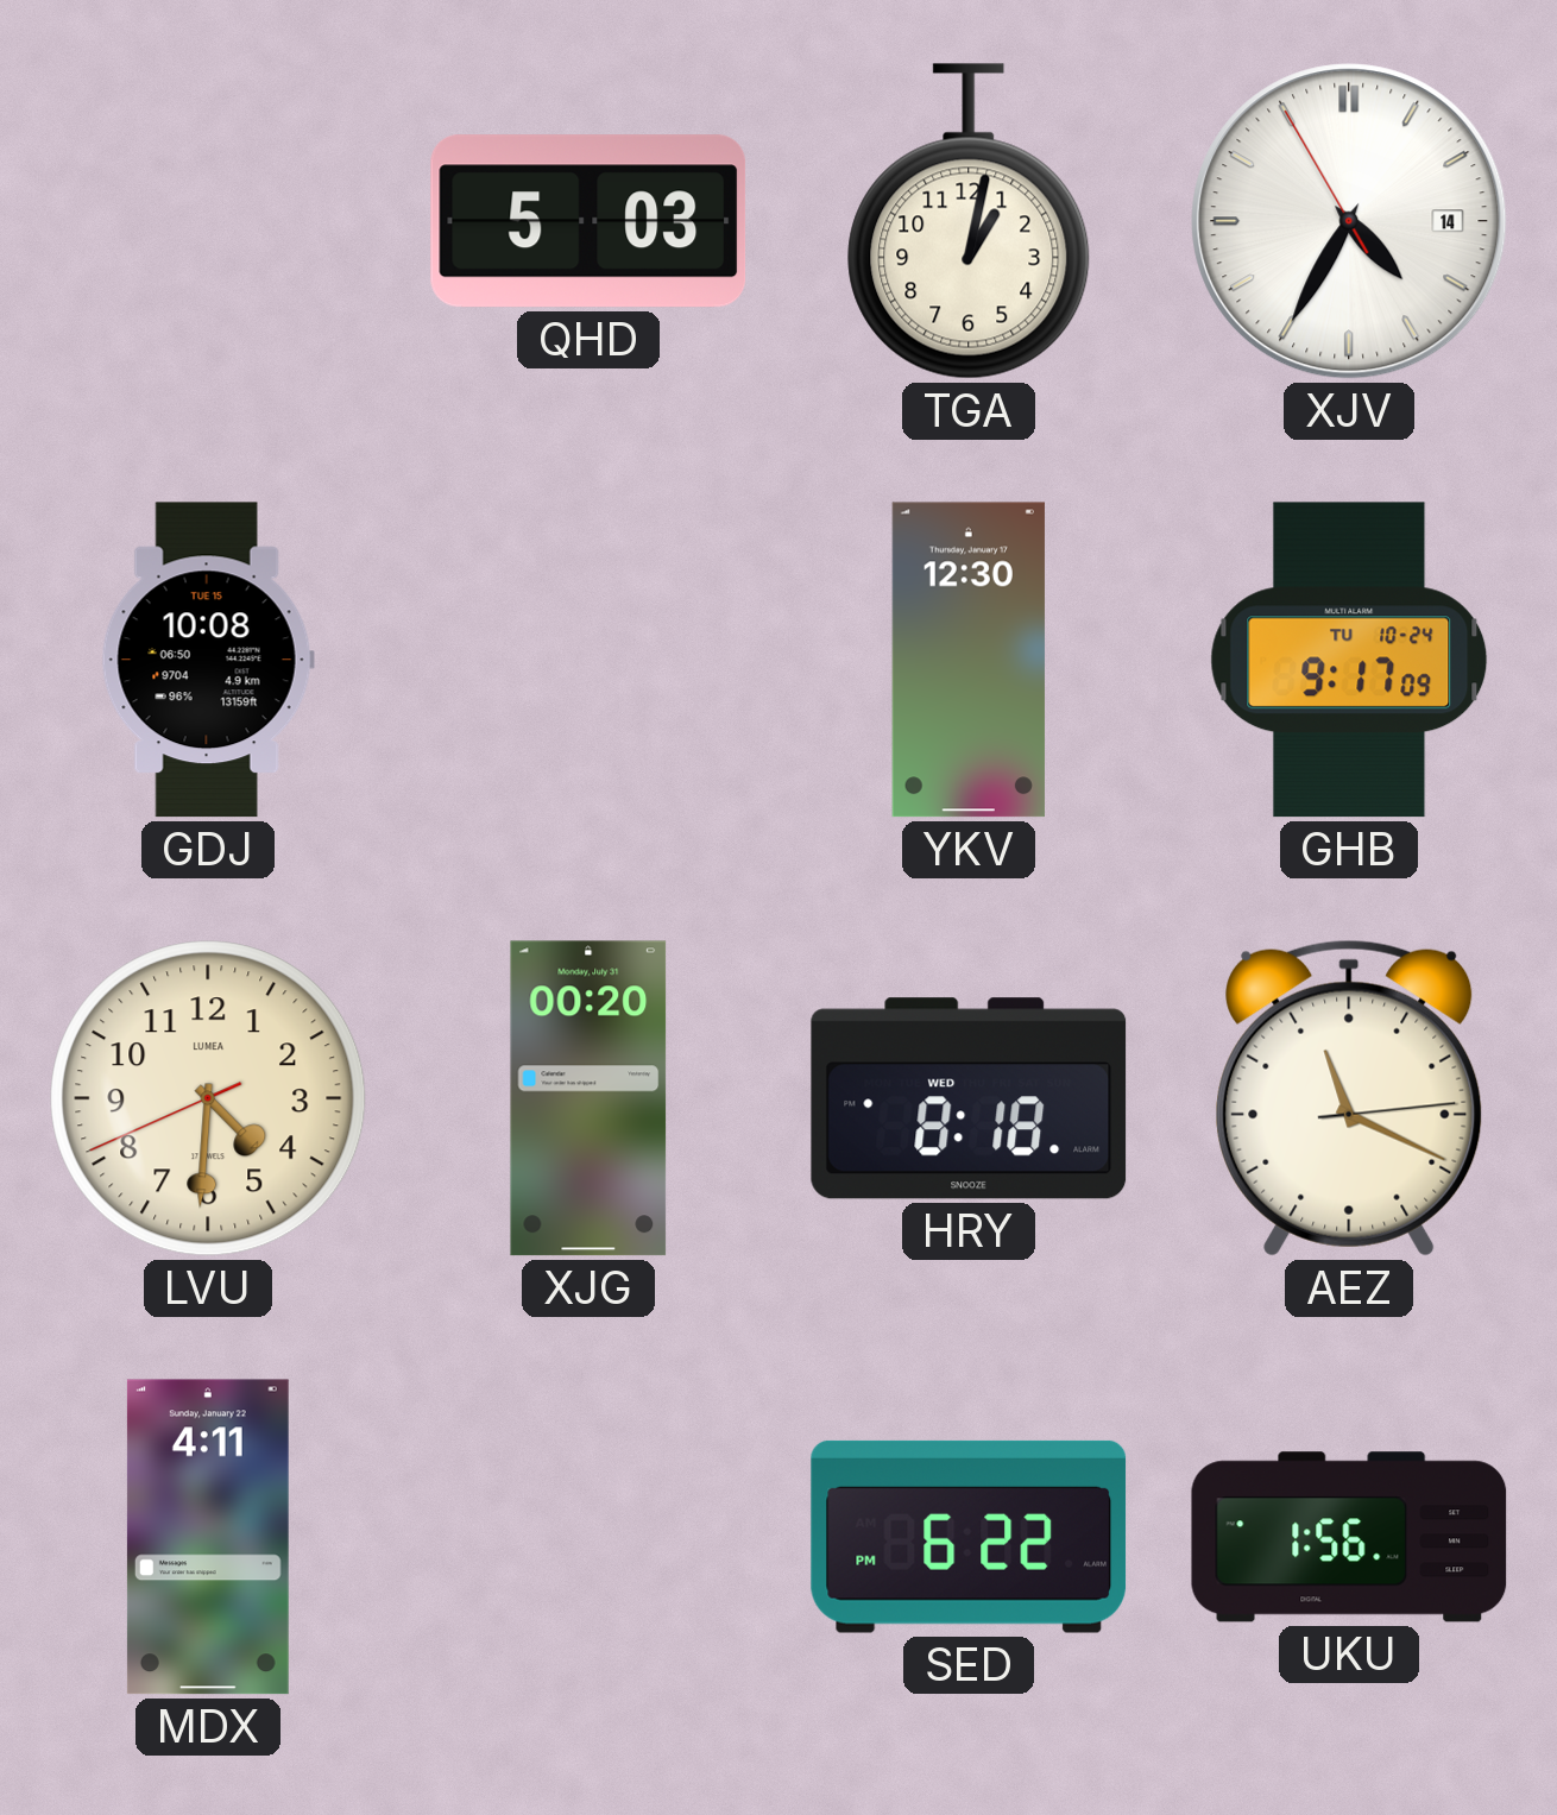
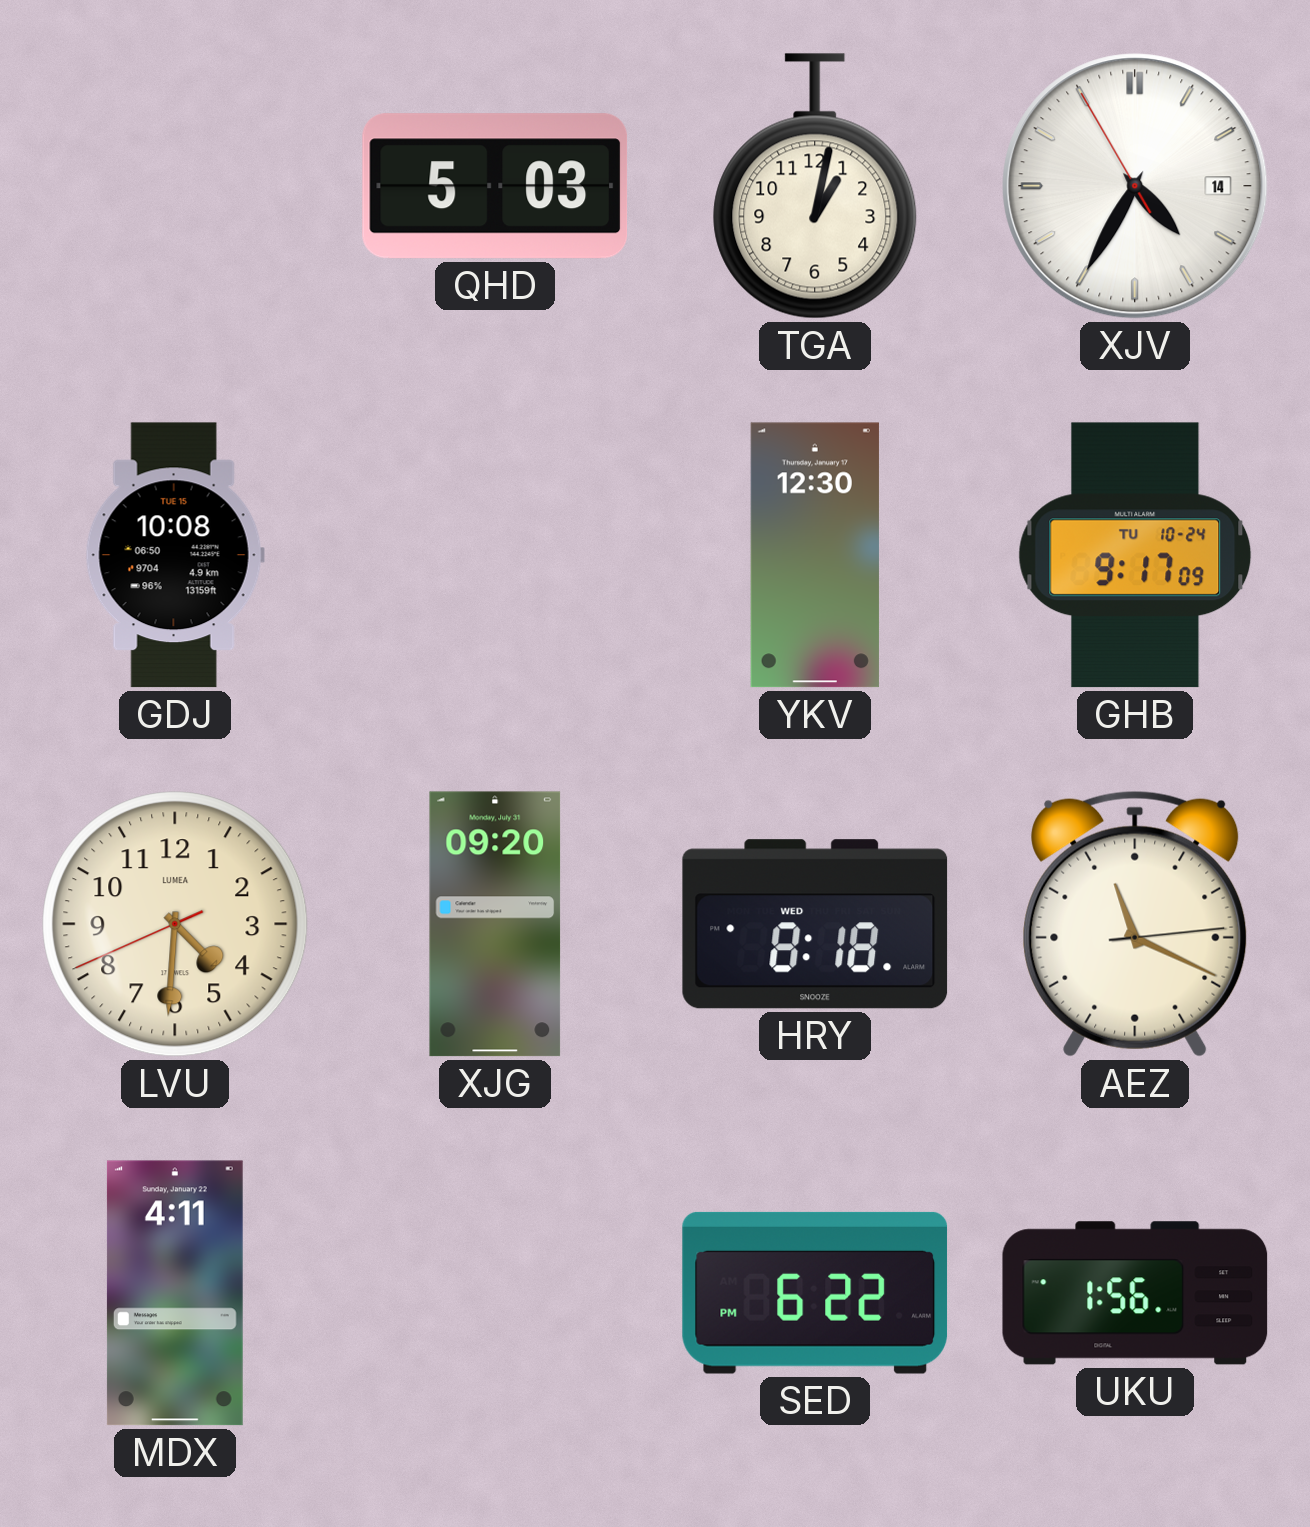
XJG: 00:20 -> 09:20 (495, 924)
